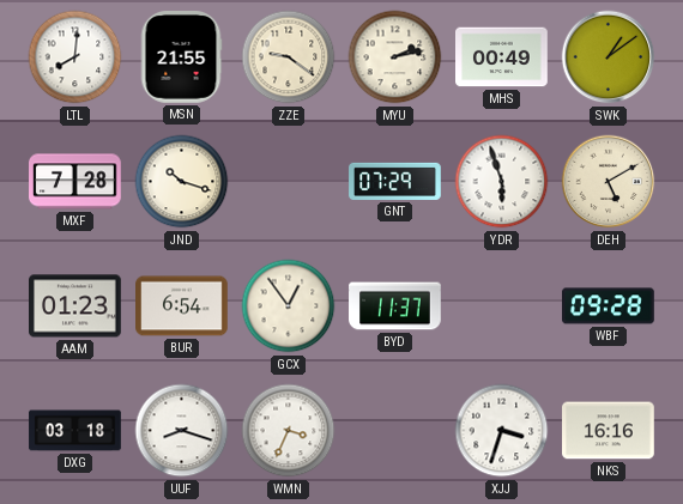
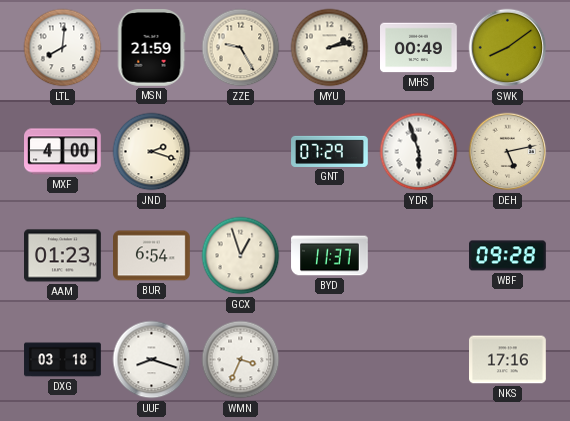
MSN: 21:55 -> 21:59 (151, 48)
ZZE: 9:21 -> 9:25 (241, 48)
SWK: 1:09 -> 8:09 (508, 48)
MXF: 7:28 -> 4:00 (63, 152)
JND: 10:18 -> 2:18 (152, 152)
DEH: 5:10 -> 5:13 (508, 152)
GCX: 12:54 -> 12:57 (241, 256)
XJJ: 3:33 -> none (502, 431)
NKS: 16:16 -> 17:16 (508, 360)
